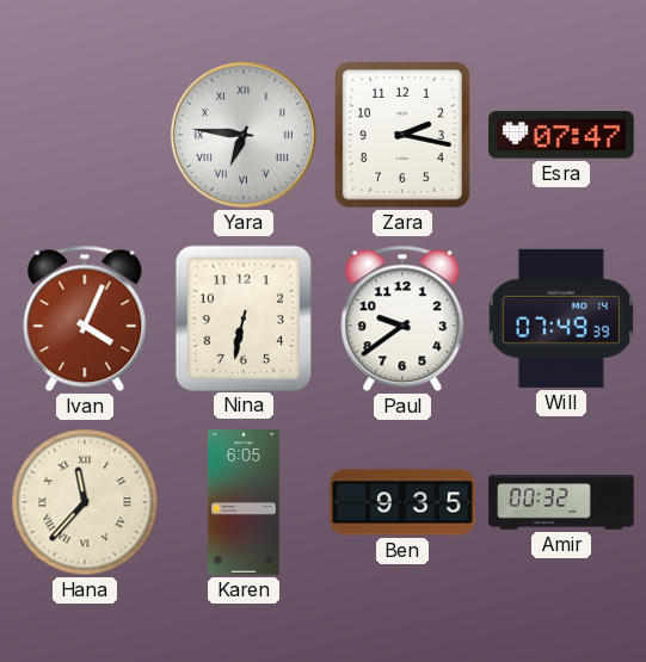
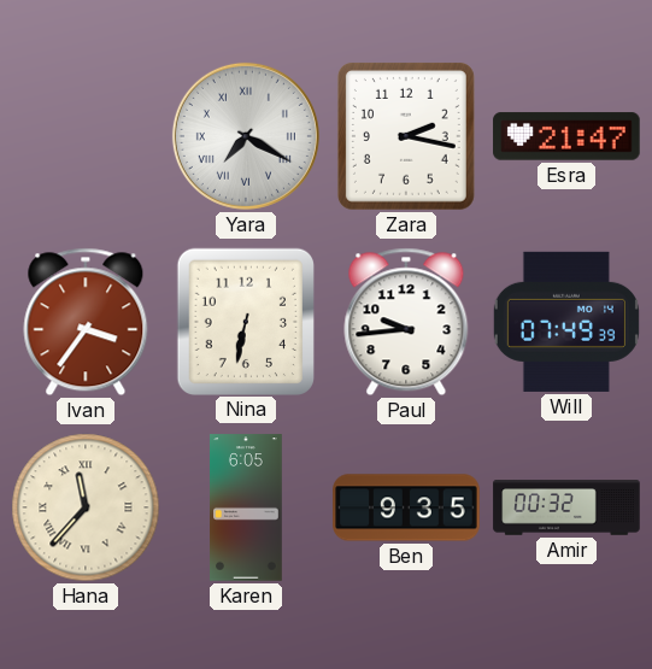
Yara: 6:46 -> 7:20 (246, 136)
Esra: 07:47 -> 21:47 (566, 136)
Ivan: 4:04 -> 3:36 (86, 322)
Paul: 9:39 -> 9:44 (406, 322)
